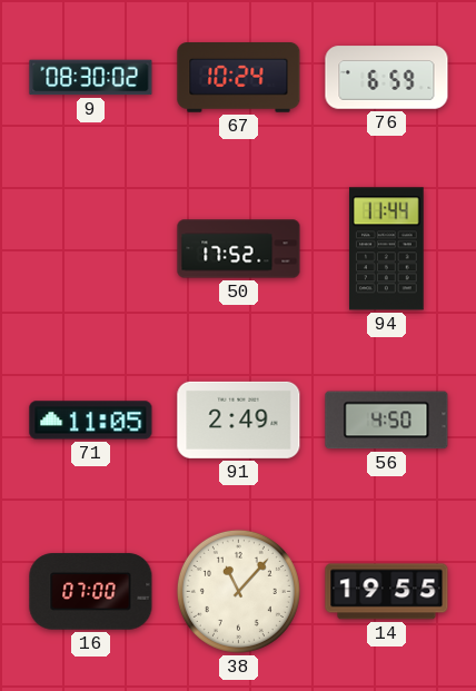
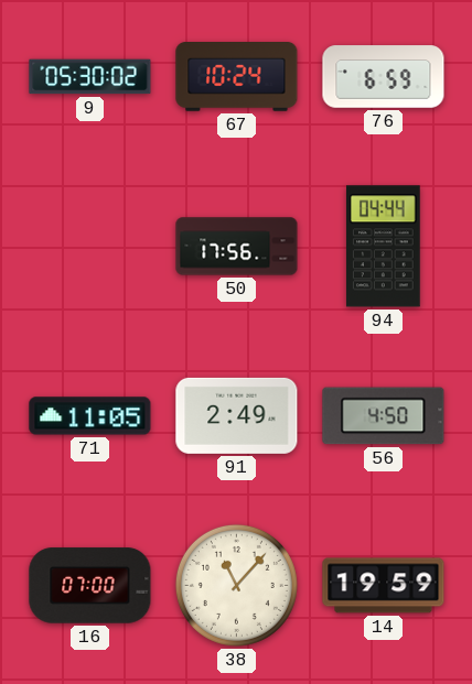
9: 08:30 -> 05:30 (90, 77)
50: 17:52 -> 17:56 (237, 247)
94: 11:44 -> 04:44 (383, 247)
14: 19:55 -> 19:59 (384, 586)
